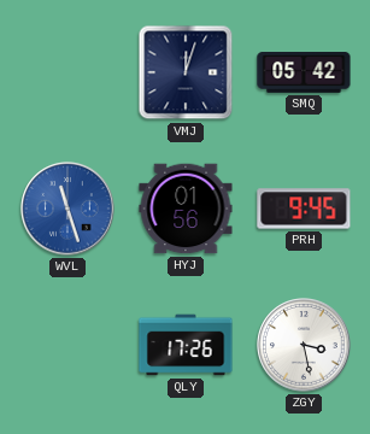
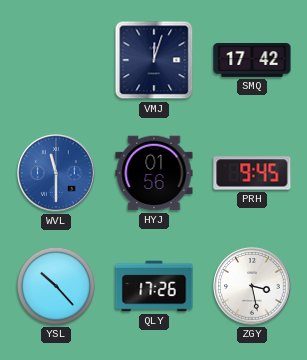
SMQ: 05:42 -> 17:42 (252, 61)
WVL: 11:27 -> 11:30 (56, 173)
YSL: none -> 10:23 (56, 286)
